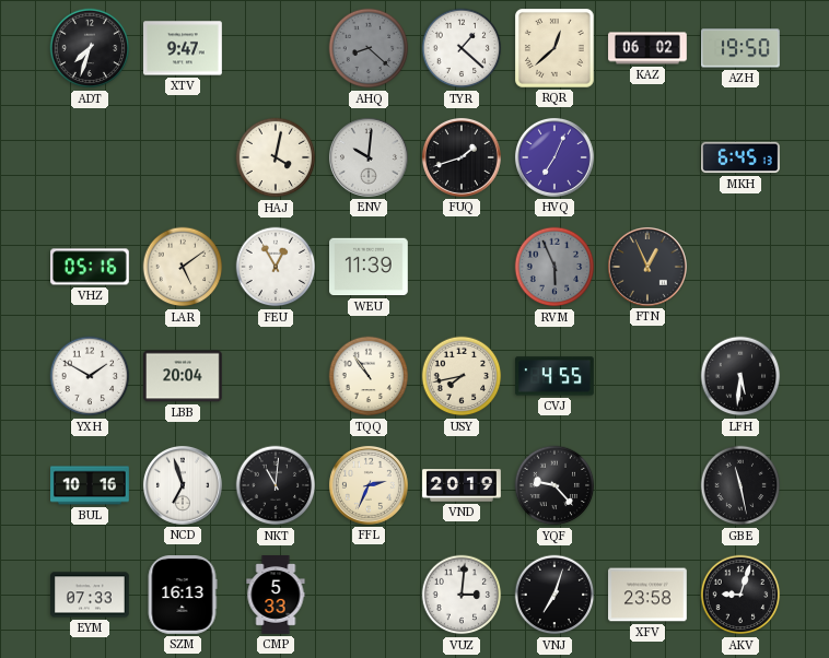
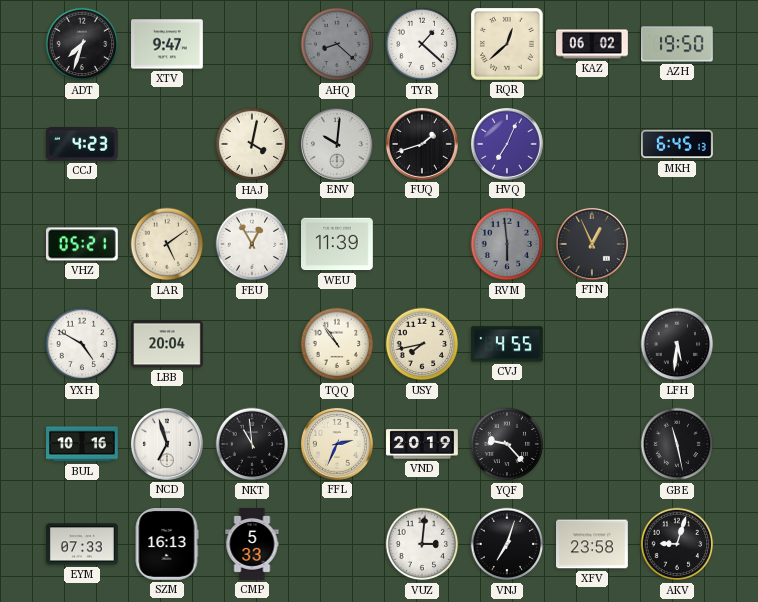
CCJ: none -> 4:23 (83, 145)
VHZ: 05:16 -> 05:21 (83, 244)
RVM: 5:56 -> 5:59 (507, 244)
YXH: 1:50 -> 4:50 (82, 344)
NKT: 11:01 -> 10:59 (252, 444)
